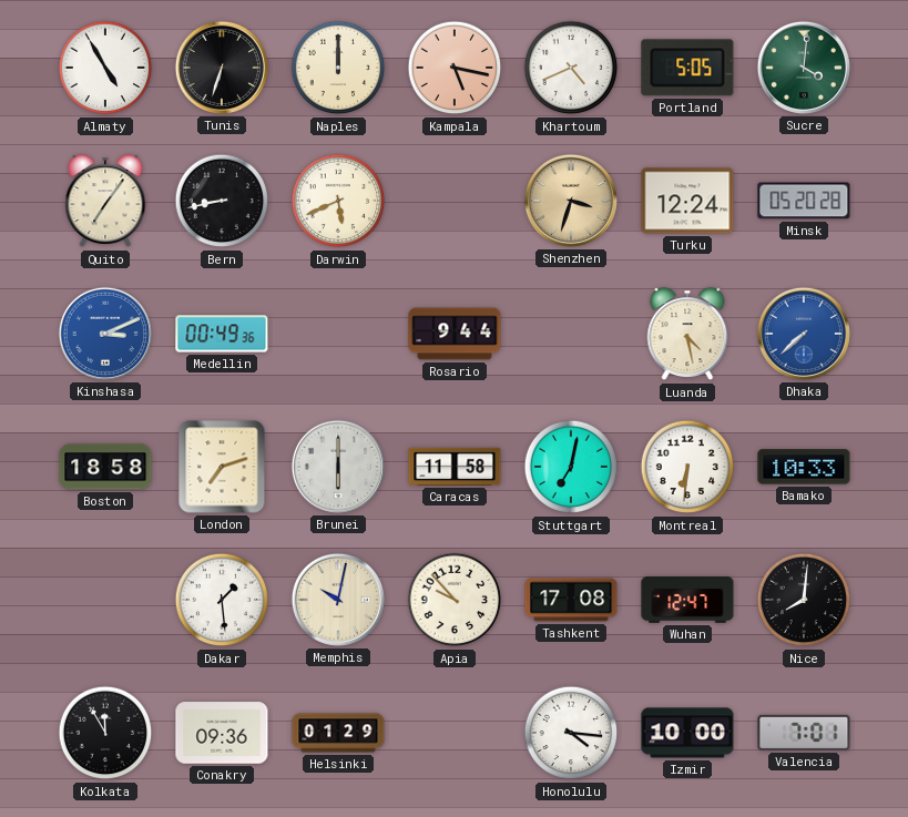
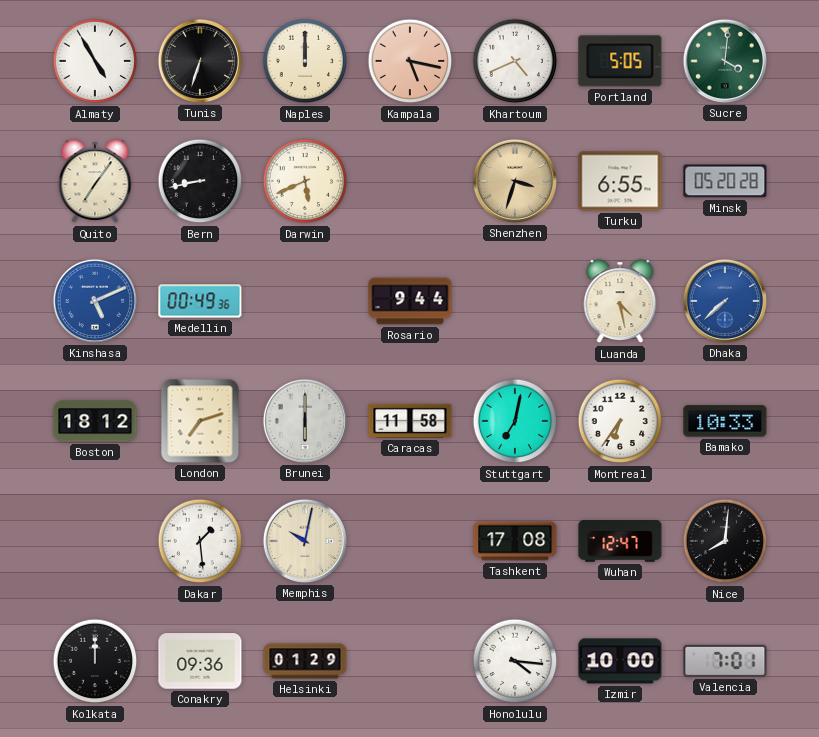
Turku: 12:24 -> 6:55 (620, 181)
Kinshasa: 3:11 -> 5:11 (95, 301)
Boston: 18:58 -> 18:12 (95, 421)
Montreal: 6:31 -> 6:36 (620, 421)
Apia: 9:53 -> none (455, 600)
Kolkata: 11:55 -> 12:00 (95, 661)
